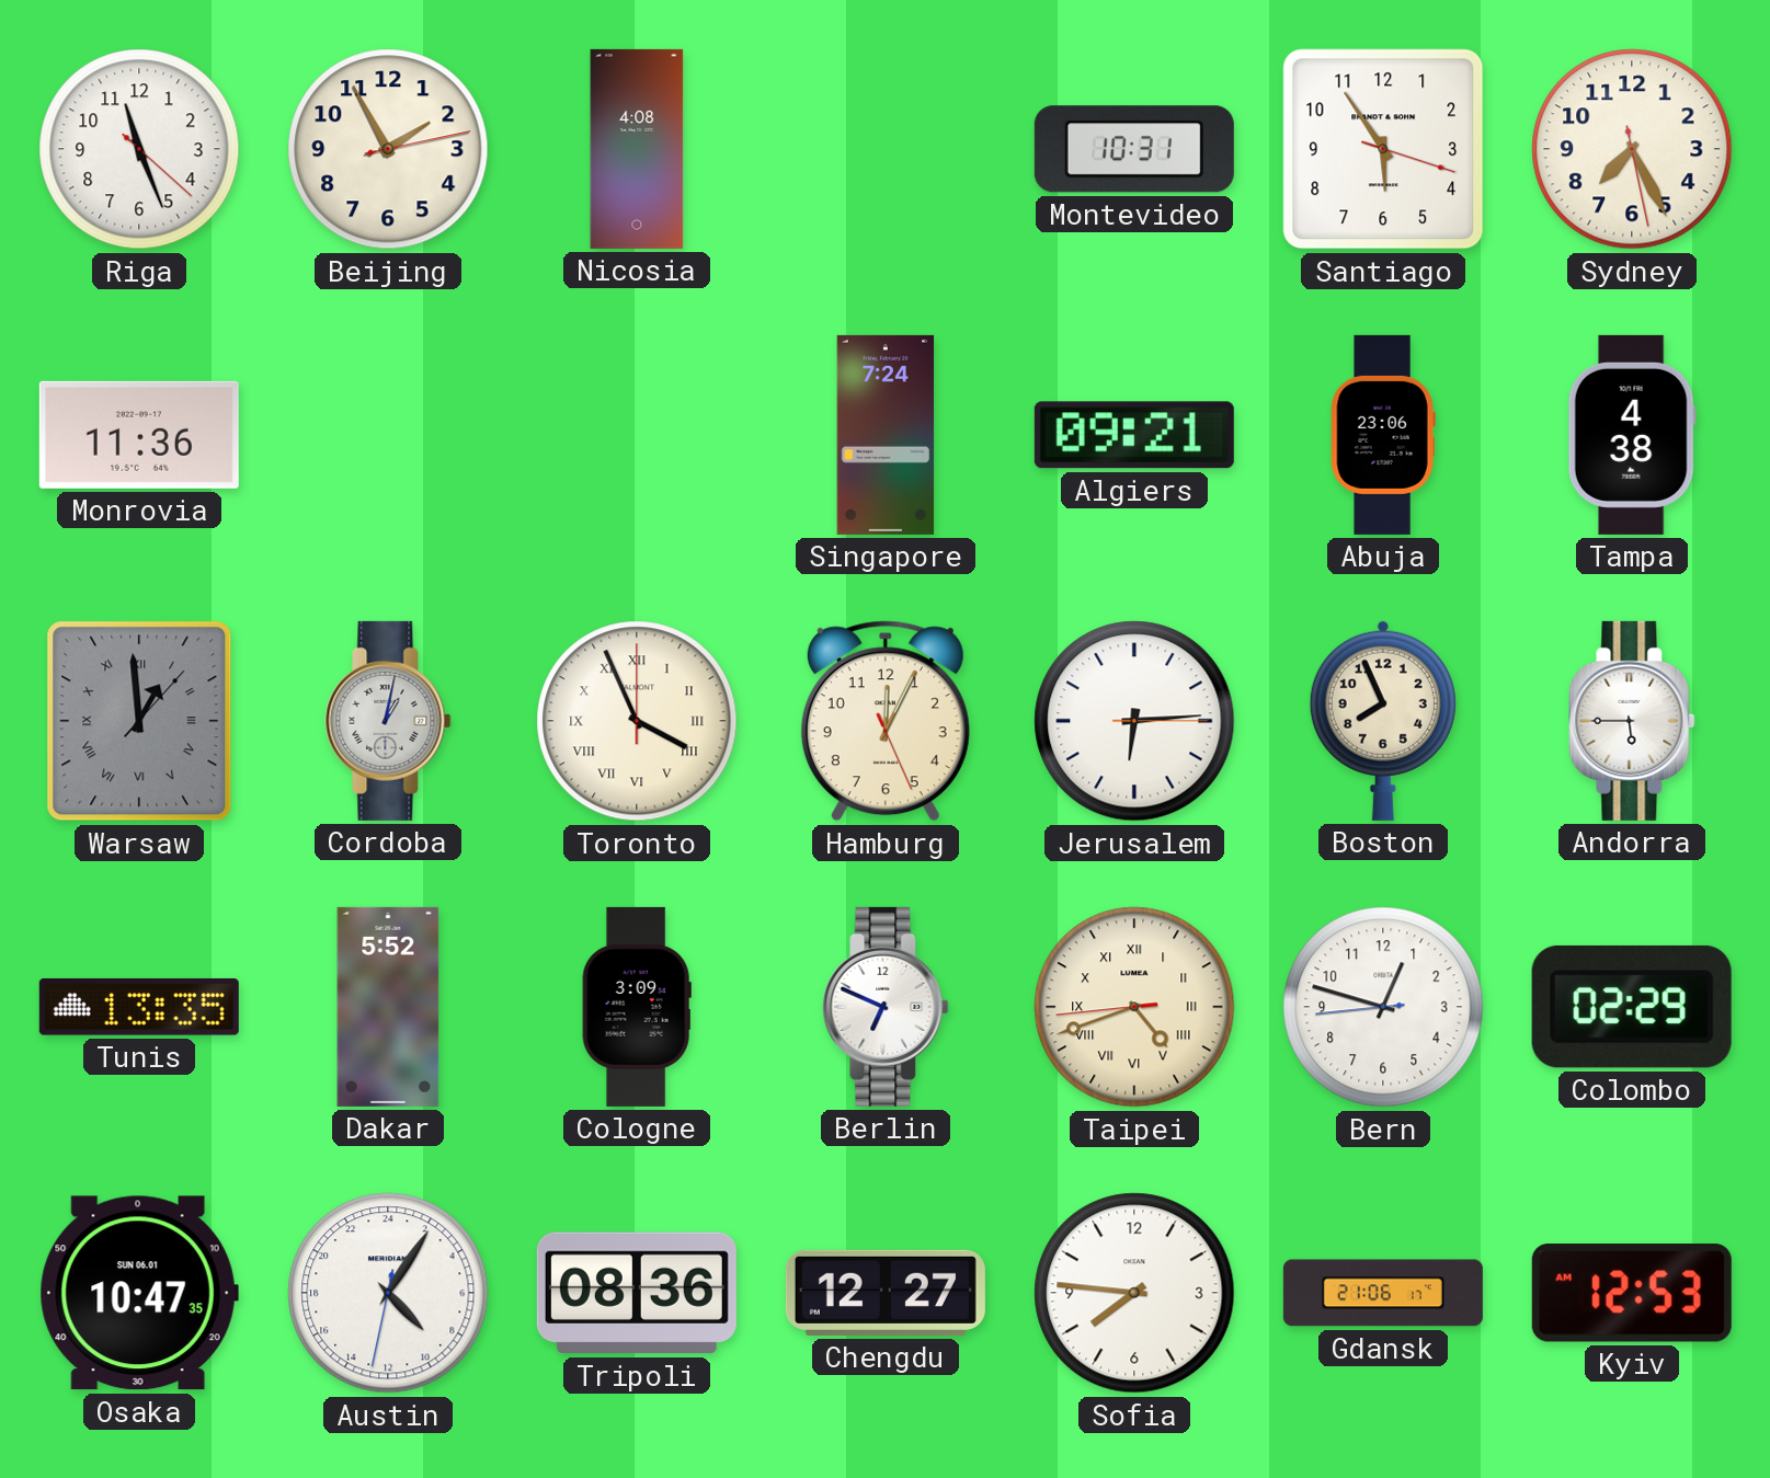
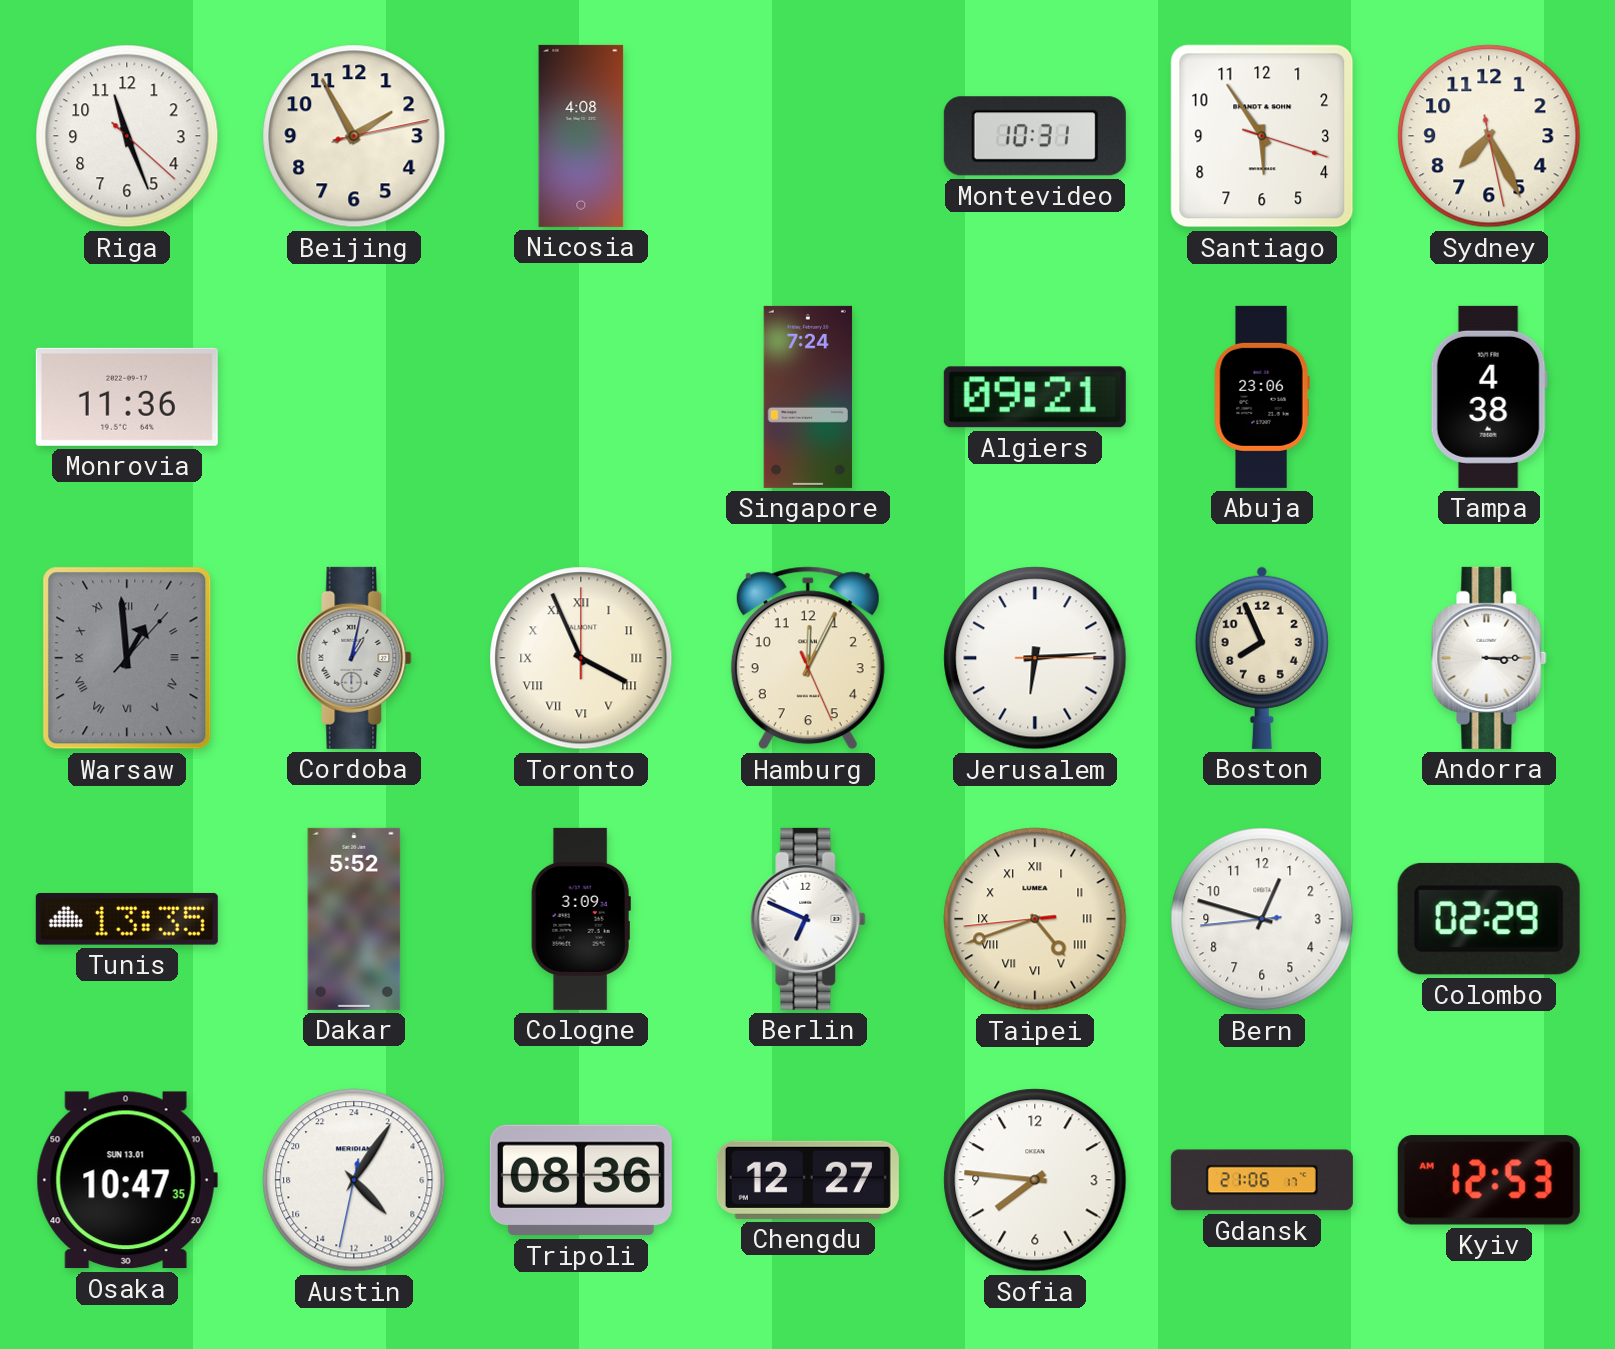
Andorra: 5:45 -> 3:15 (1489, 658)
Osaka date: SUN 06.01 -> SUN 13.01 (127, 1180)
